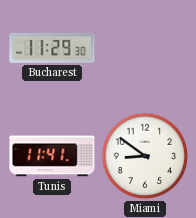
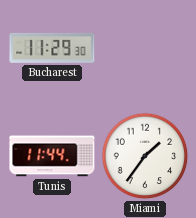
Tunis: 11:41 -> 11:44 (52, 156)
Miami: 8:51 -> 1:36 (145, 156)
